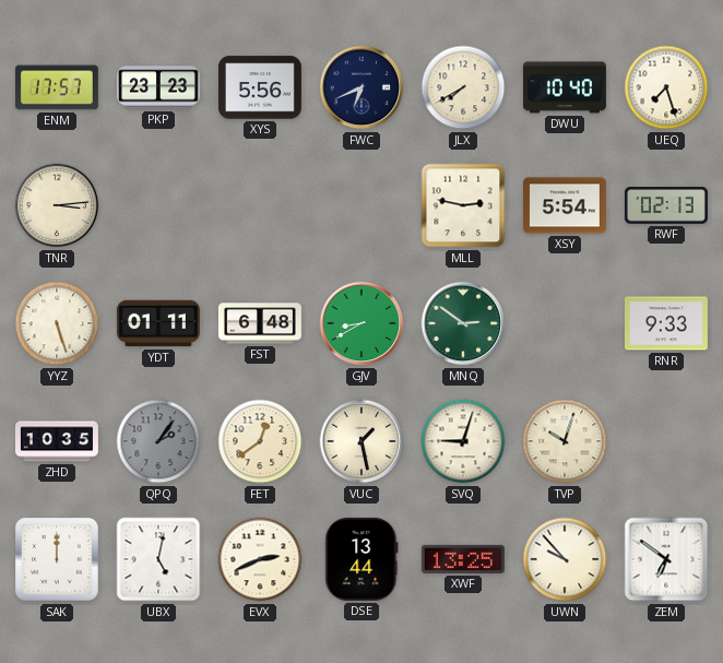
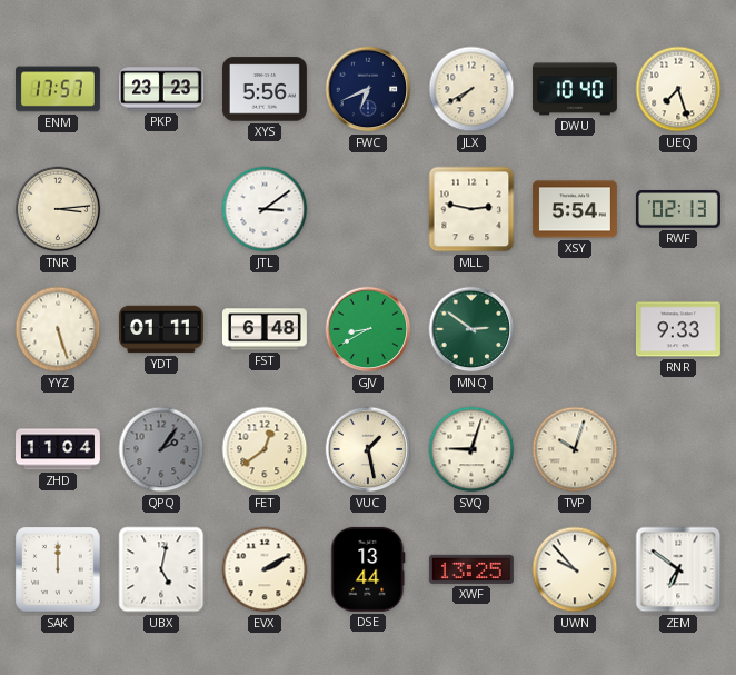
JTL: none -> 3:09 (265, 209)
ZHD: 10:35 -> 11:04 (59, 449)
EVX: 2:41 -> 2:10 (265, 569)
